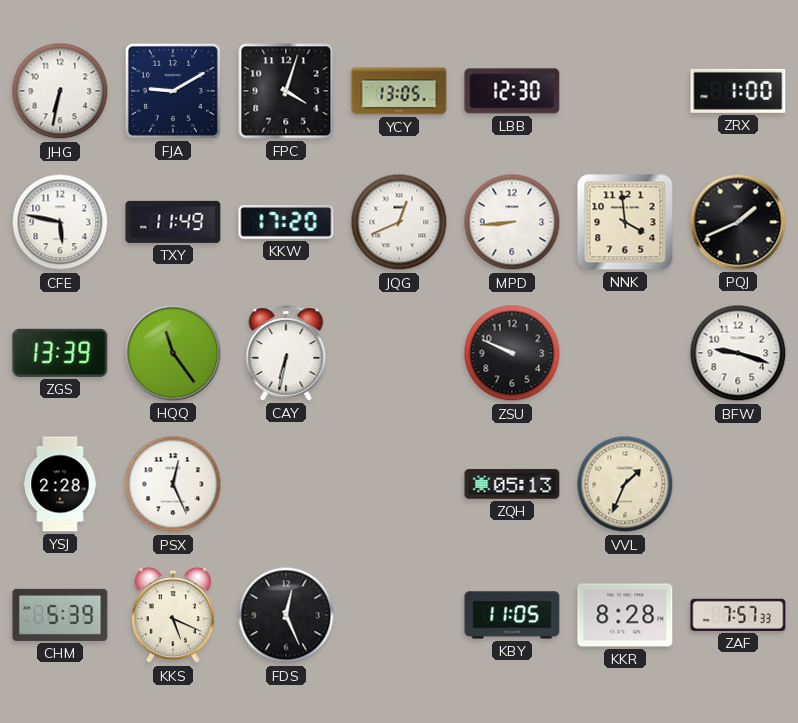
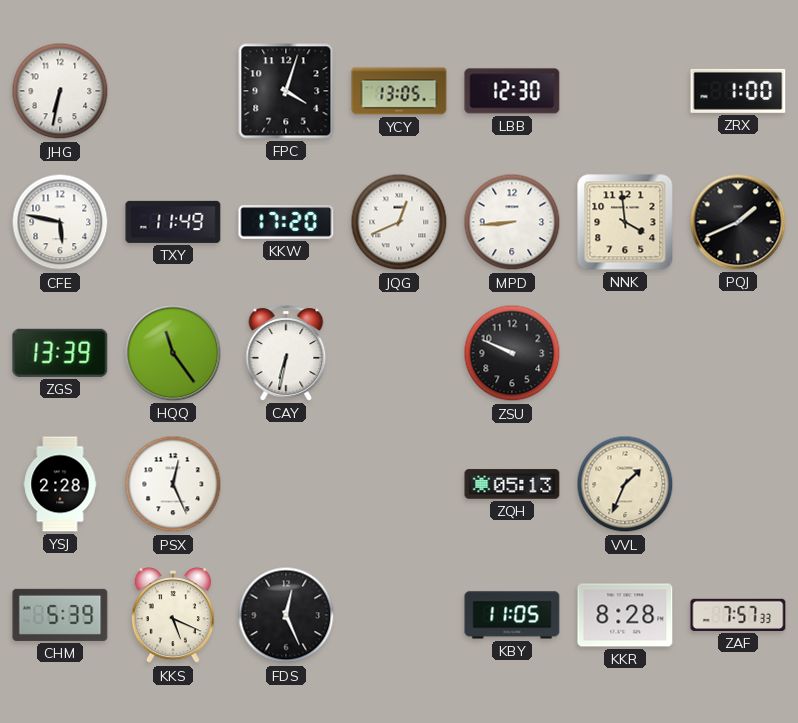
FJA: 9:10 -> none (173, 91)
BFW: 9:18 -> none (738, 353)
